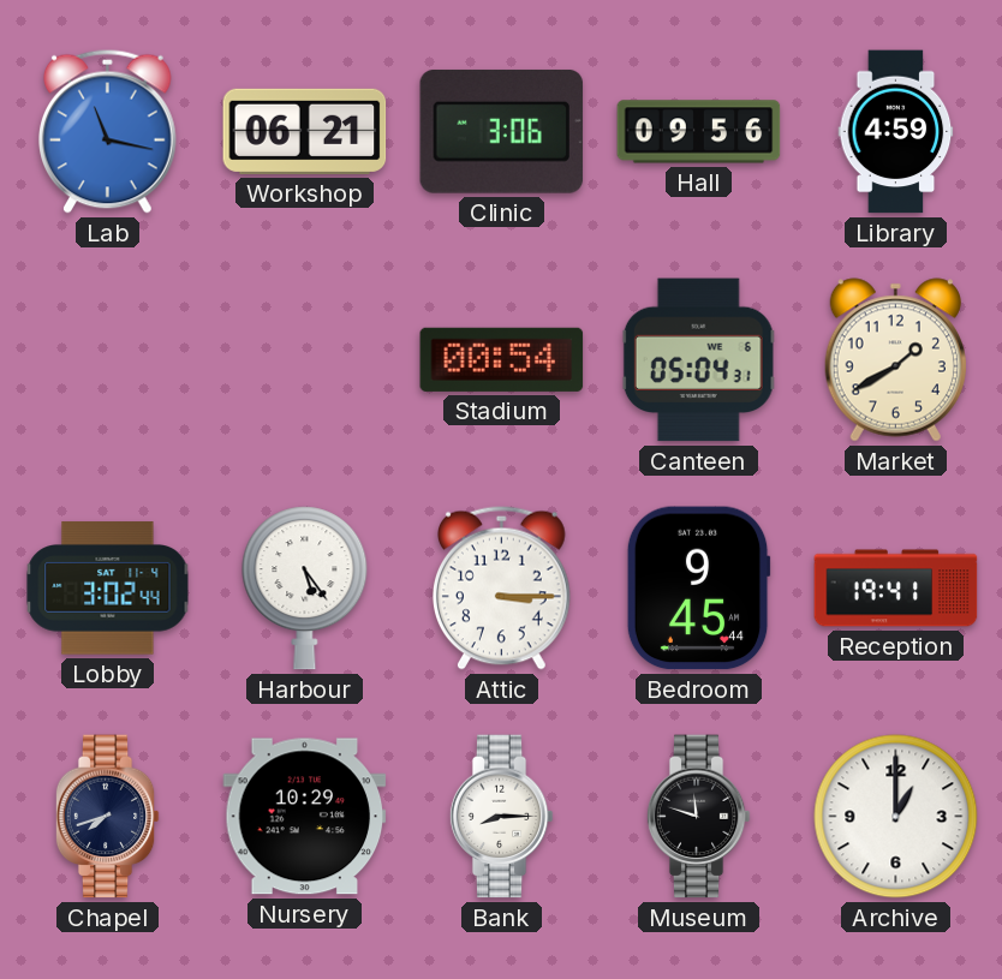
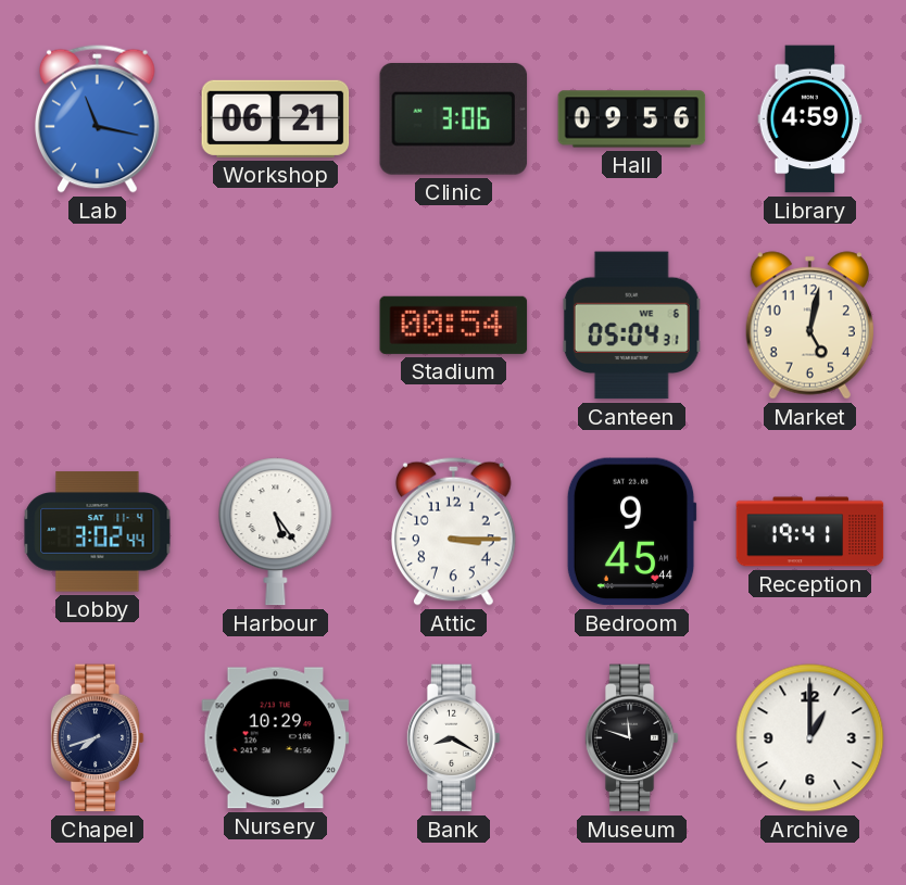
Market: 1:40 -> 5:02 (809, 326)
Bank: 8:15 -> 8:20 (453, 738)
